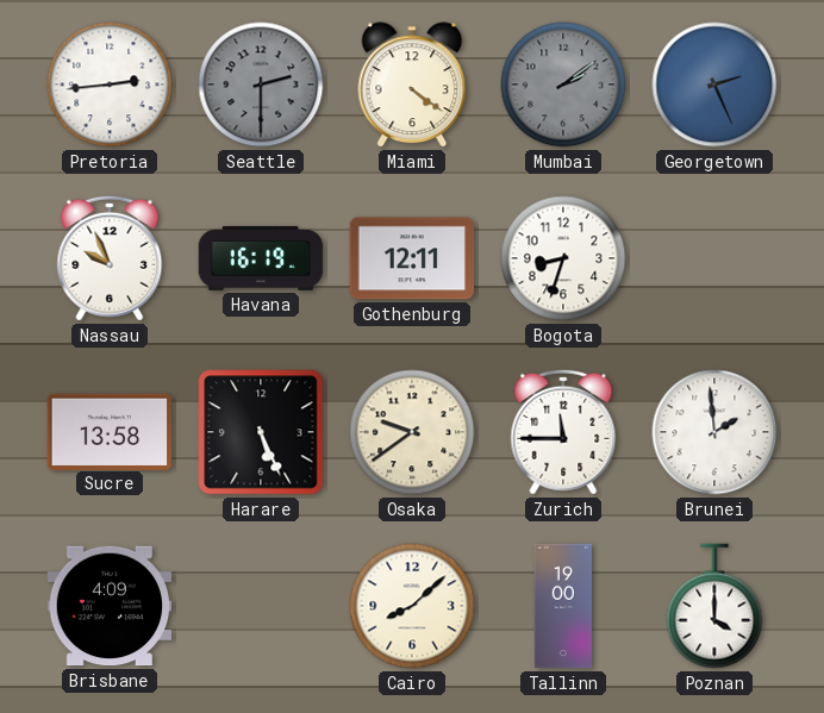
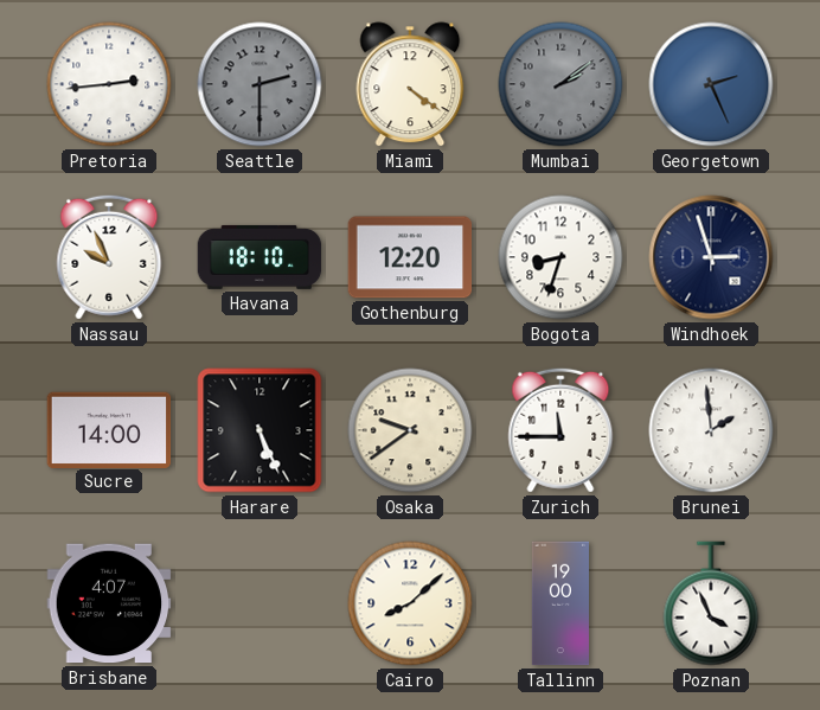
Havana: 16:19 -> 18:10 (260, 257)
Gothenburg: 12:11 -> 12:20 (410, 257)
Windhoek: none -> 2:57 (711, 257)
Sucre: 13:58 -> 14:00 (109, 429)
Brisbane: 4:09 -> 4:07 (109, 603)
Poznan: 4:00 -> 3:56 (711, 603)
